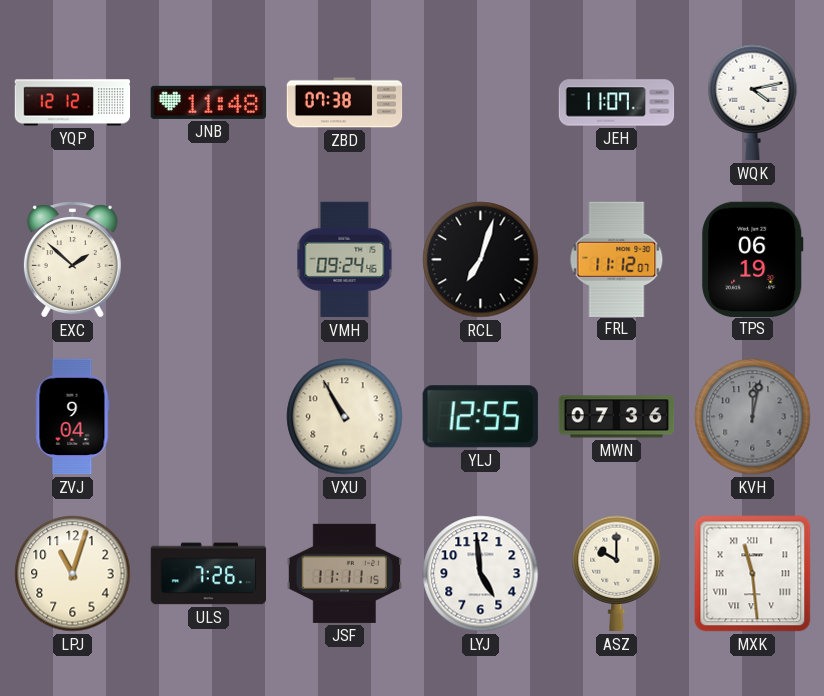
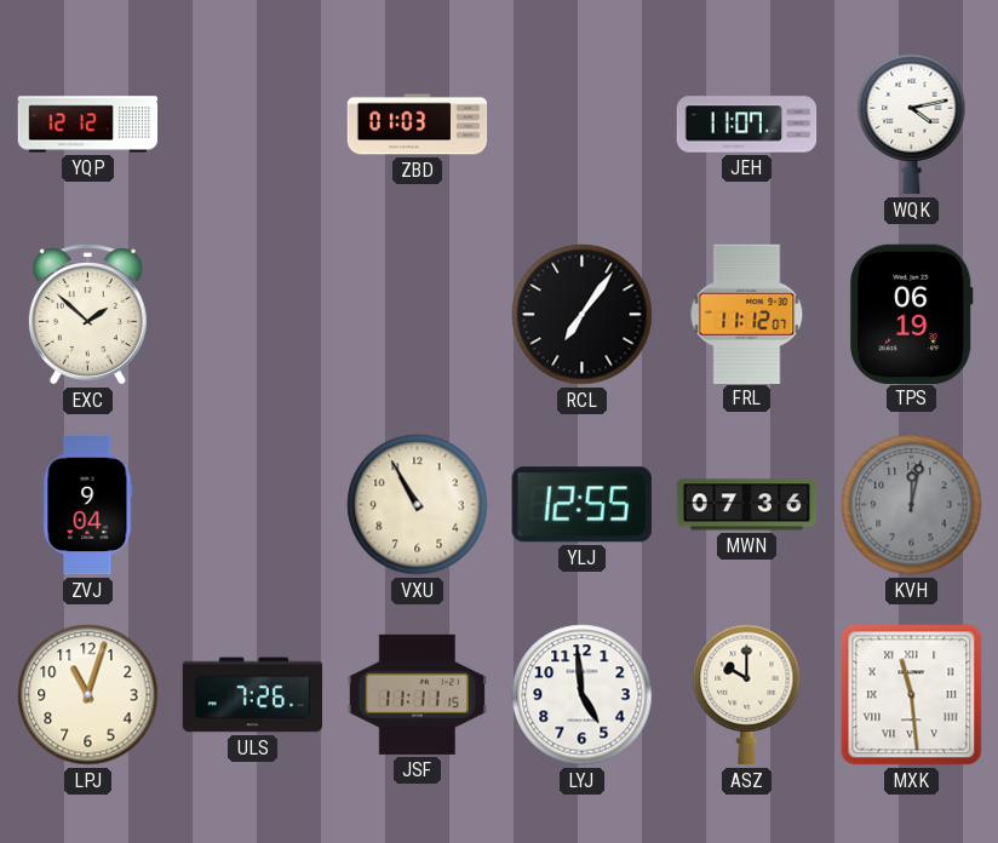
JNB: 11:48 -> none (208, 102)
ZBD: 07:38 -> 01:03 (418, 125)
VMH: 09:24 -> none (345, 260)
RCL: 7:03 -> 7:06 (583, 315)
